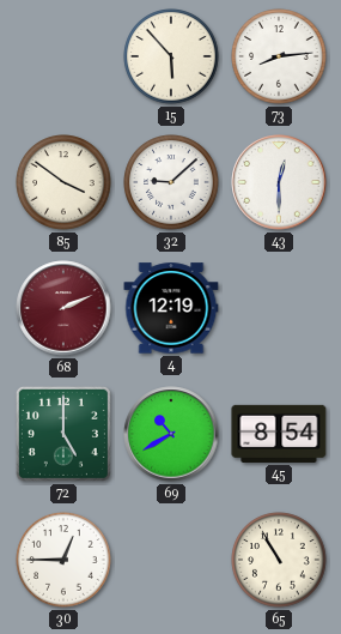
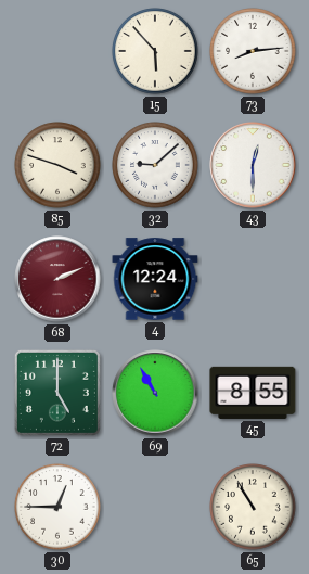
85: 3:51 -> 3:48 (57, 165)
4: 12:19 -> 12:24 (155, 279)
69: 10:40 -> 10:55 (155, 393)
45: 8:54 -> 8:55 (253, 393)
